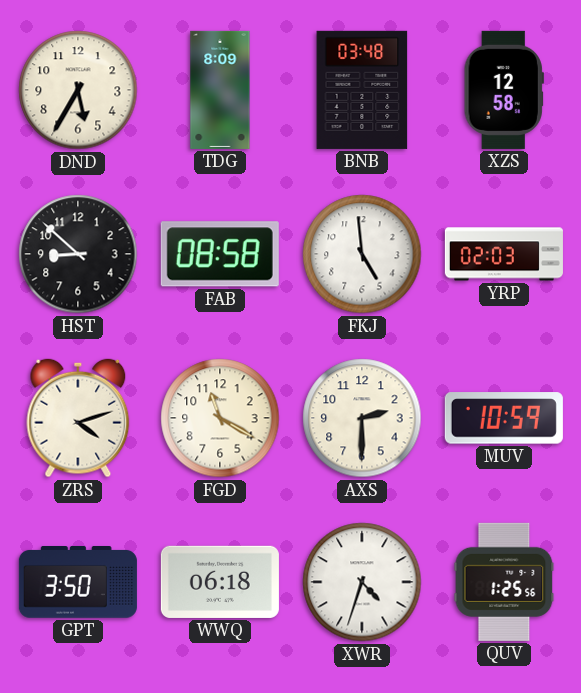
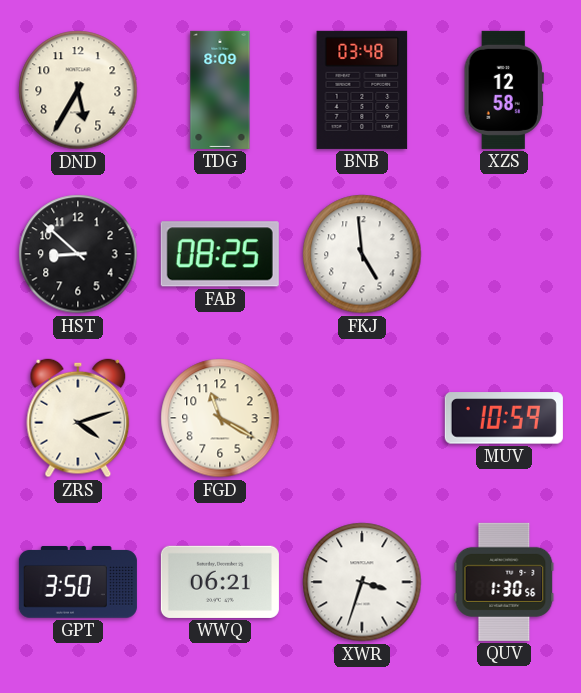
FAB: 08:58 -> 08:25 (220, 254)
YRP: 02:03 -> none (504, 254)
AXS: 2:30 -> none (362, 418)
WWQ: 06:18 -> 06:21 (220, 582)
XWR: 4:33 -> 3:33 (362, 582)
QUV: 1:25 -> 1:30 (504, 582)
